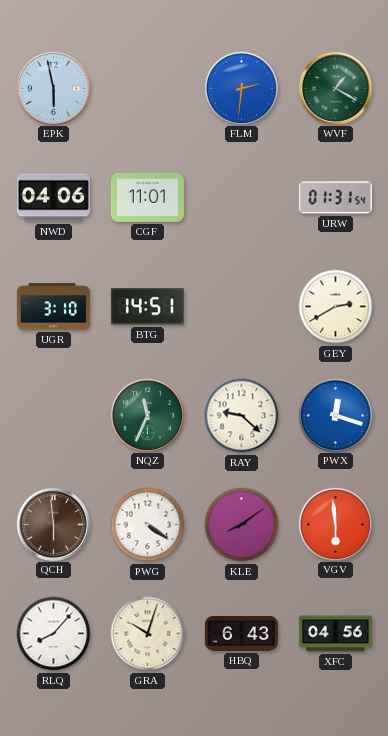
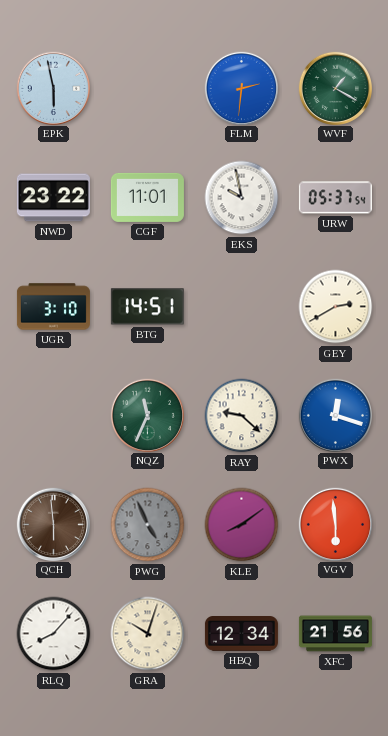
NWD: 04:06 -> 23:22 (53, 198)
EKS: none -> 9:58 (242, 198)
URW: 01:31 -> 05:37 (335, 198)
PWG: 4:21 -> 4:56 (148, 525)
PWG dial: white -> grey (148, 525)
HBQ: 6:43 -> 12:34 (241, 634)
XFC: 04:56 -> 21:56 (335, 634)
